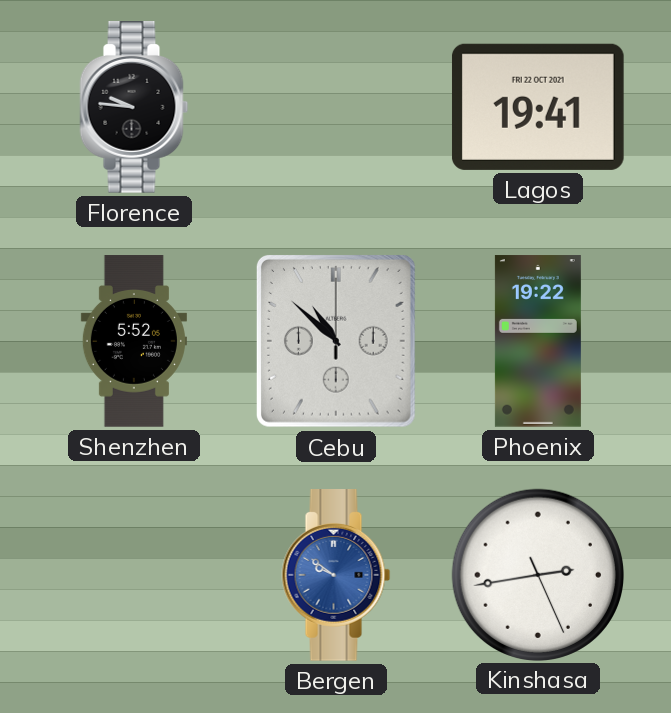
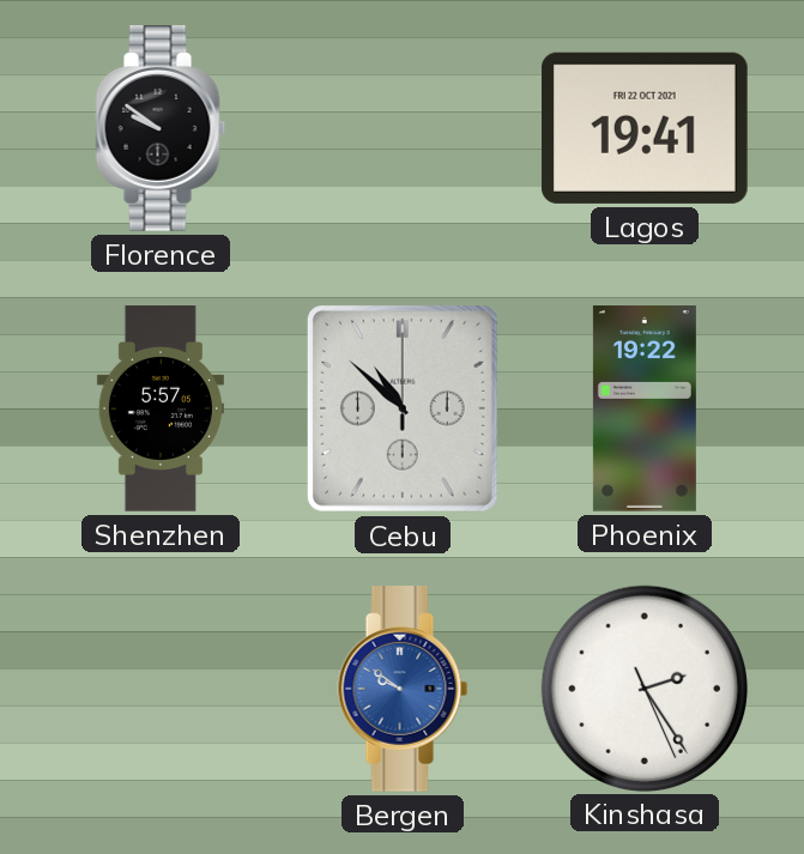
Florence: 9:46 -> 9:51 (161, 129)
Shenzhen: 5:52 -> 5:57 (161, 408)
Kinshasa: 2:43 -> 2:24 (643, 688)
